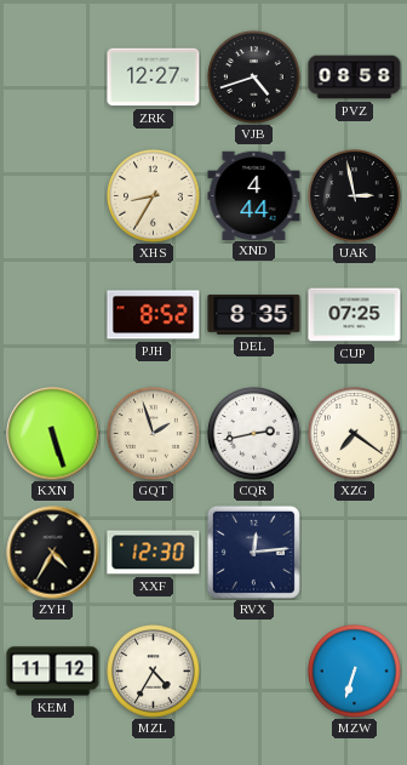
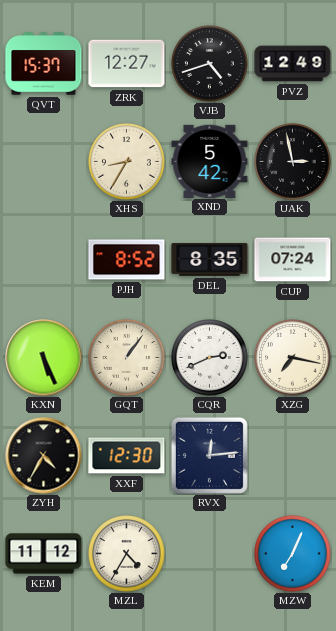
QVT: none -> 15:37 (44, 64)
PVZ: 08:58 -> 12:49 (293, 64)
XND: 4:44 -> 5:42 (210, 161)
CUP: 07:25 -> 07:24 (293, 260)
KXN: 5:27 -> 5:26 (44, 358)
GQT: 1:57 -> 1:06 (127, 358)
CQR: 2:43 -> 2:41 (210, 358)
XZG: 7:21 -> 7:17 (293, 358)
MZW: 6:33 -> 7:04 (293, 554)
